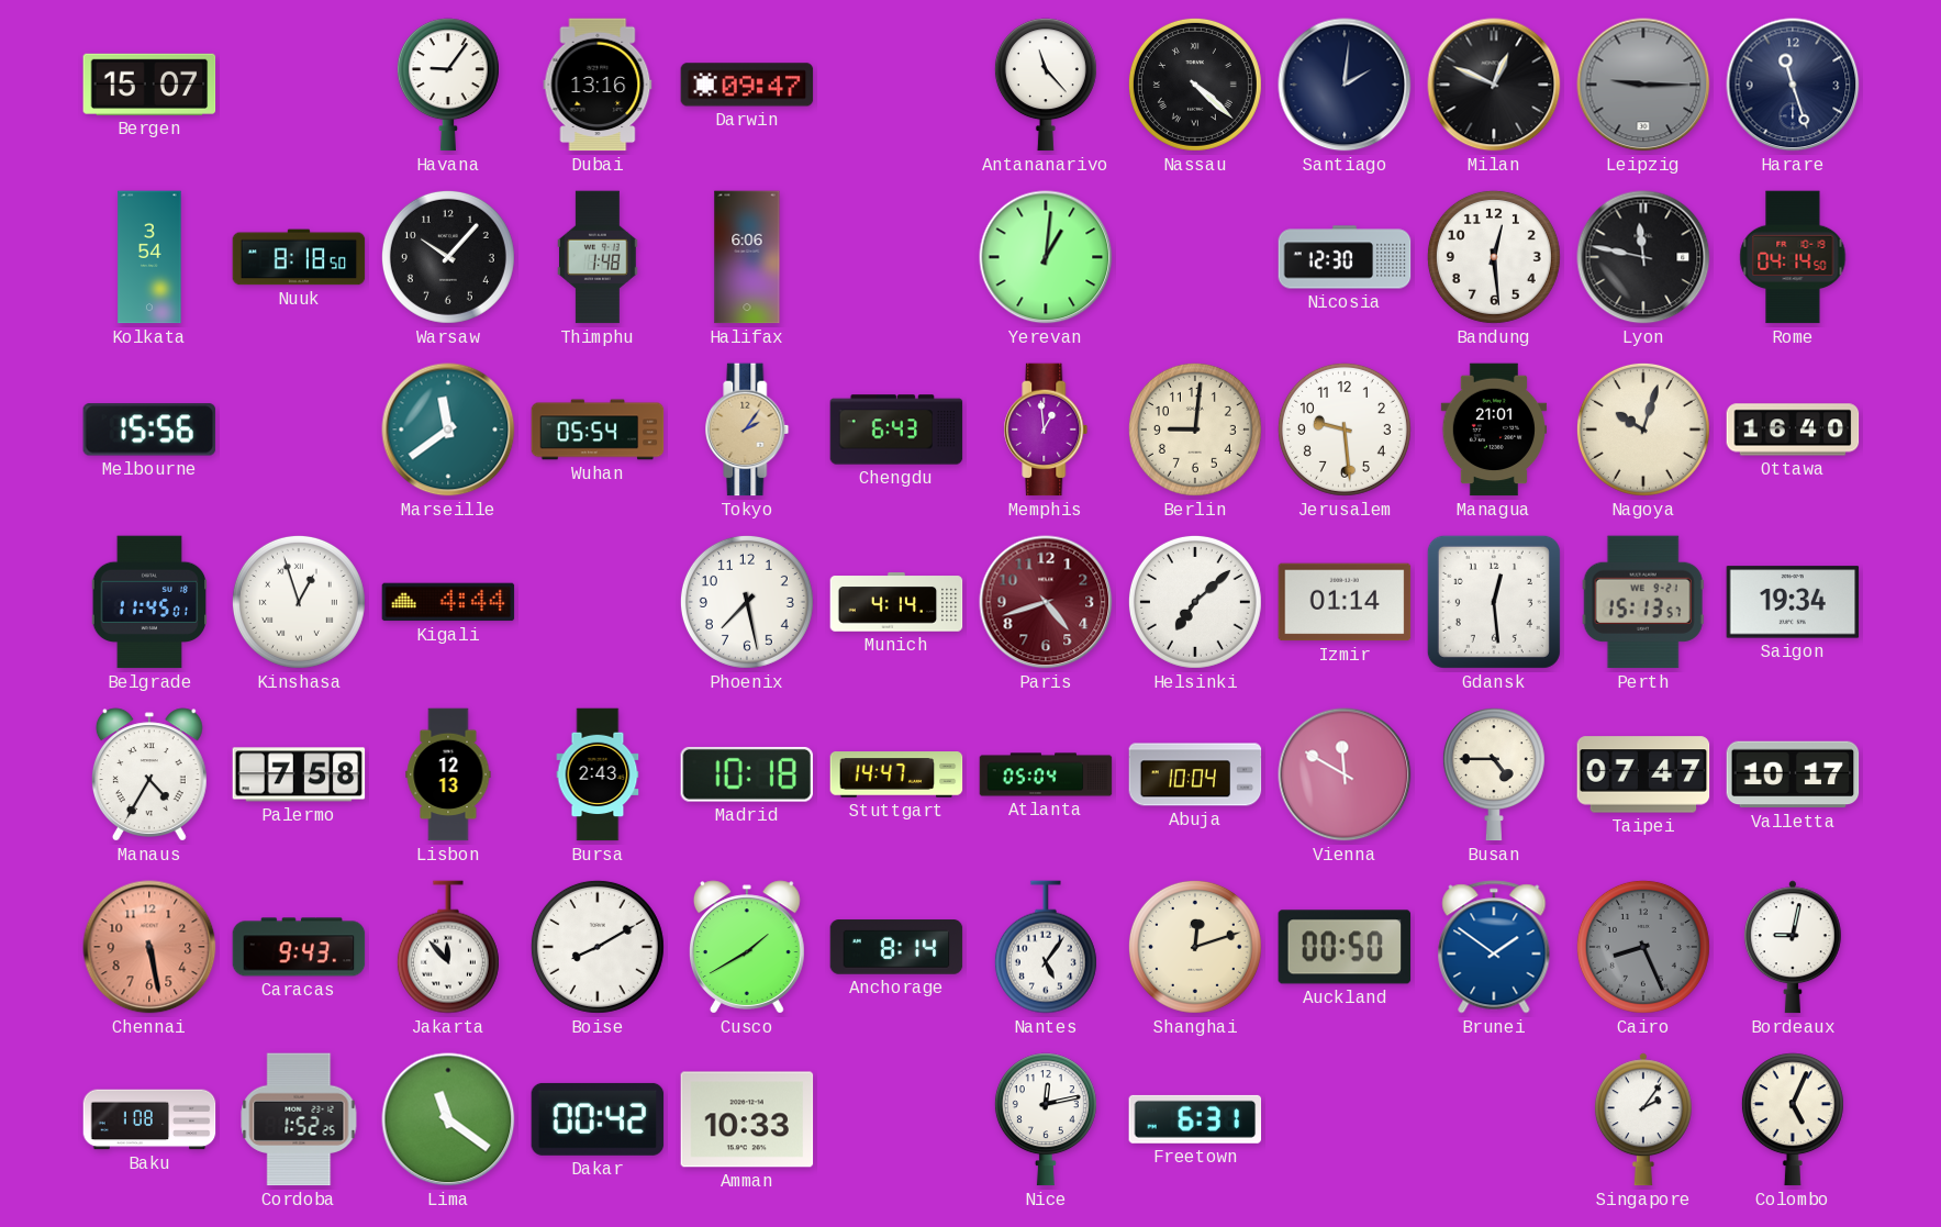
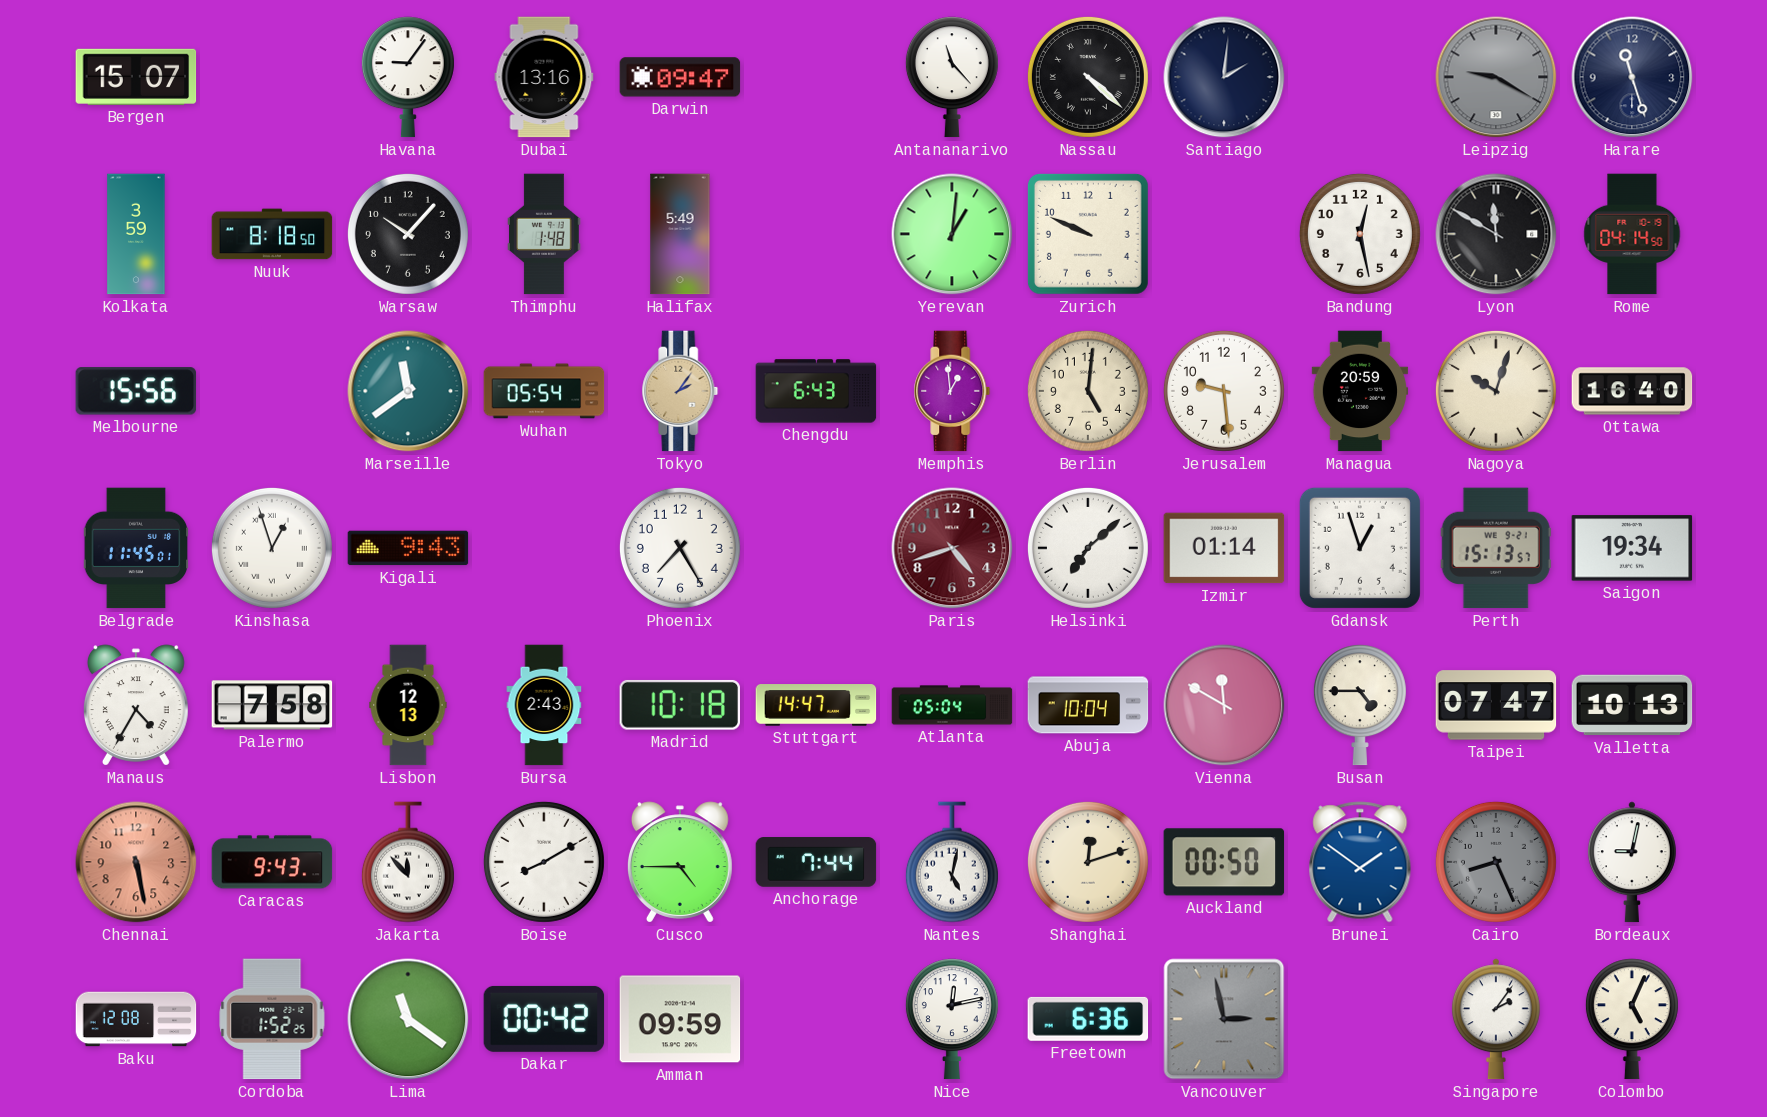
Milan: 12:49 -> none (1494, 85)
Leipzig: 9:15 -> 9:20 (1496, 77)
Kolkata: 3:54 -> 3:59 (136, 234)
Halifax: 6:06 -> 5:49 (680, 234)
Zurich: none -> 9:49 (1088, 234)
Nicosia: 12:30 -> none (1345, 257)
Bandung: 12:29 -> 12:28 (1360, 234)
Lyon: 11:47 -> 11:50 (1496, 234)
Berlin: 9:01 -> 5:01 (1088, 391)
Managua: 21:01 -> 20:59 (1360, 391)
Kigali: 4:44 -> 9:43 (408, 548)
Phoenix: 7:28 -> 7:25 (680, 548)
Munich: 4:14 -> none (896, 602)
Gdansk: 12:29 -> 12:57 (1360, 548)
Valletta: 10:17 -> 10:13 (1632, 705)
Cusco: 1:40 -> 4:45 (680, 862)
Anchorage: 8:14 -> 7:44 (816, 862)
Nantes: 5:06 -> 5:02 (952, 862)
Baku: 1:08 -> 12:08 (136, 1019)
Amman: 10:33 -> 09:59 (680, 1019)
Freetown: 6:31 -> 6:36 (1088, 1019)
Vancouver: none -> 2:58 (1224, 1019)
